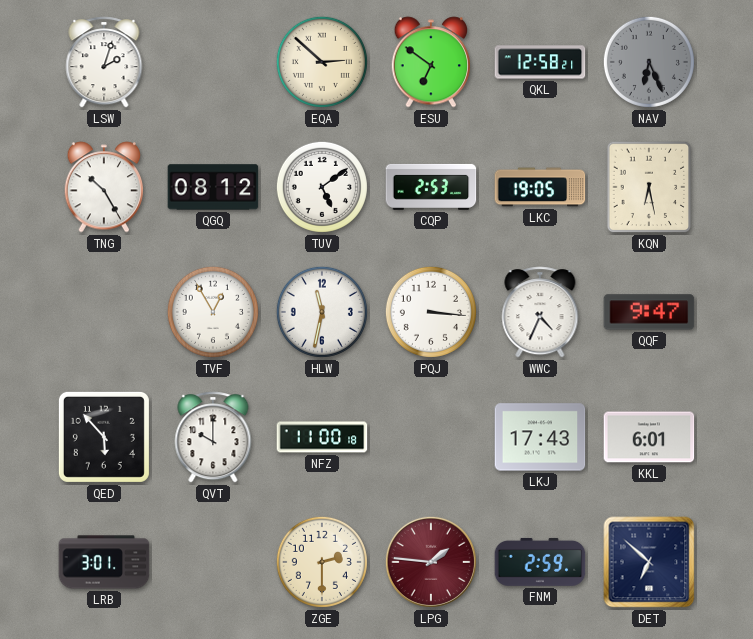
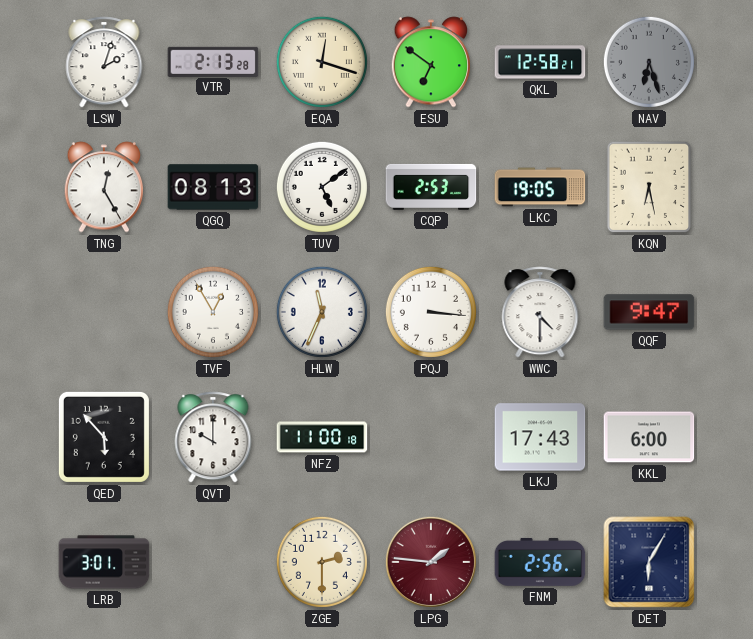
VTR: none -> 2:13 (213, 61)
EQA: 2:52 -> 12:18 (322, 62)
NAV: 6:26 -> 6:27 (649, 62)
TNG: 10:25 -> 12:25 (104, 187)
QGQ: 08:12 -> 08:13 (213, 187)
HLW: 11:32 -> 11:34 (322, 312)
WWC: 4:34 -> 4:30 (540, 312)
KKL: 6:01 -> 6:00 (649, 437)
FNM: 2:59 -> 2:56 (540, 562)
DET: 6:52 -> 6:05 (649, 562)
